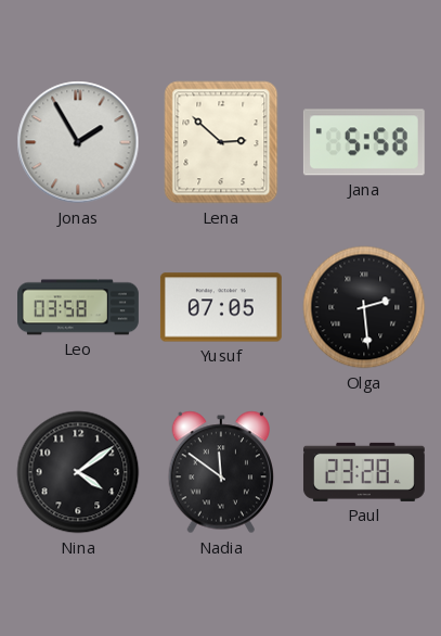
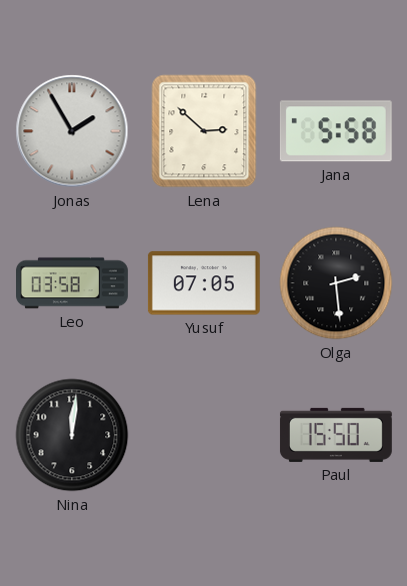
Nina: 4:09 -> 12:01 (72, 435)
Nadia: 11:51 -> none (220, 472)
Paul: 23:28 -> 15:50 (336, 435)
